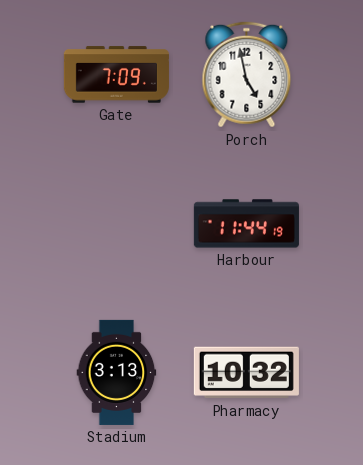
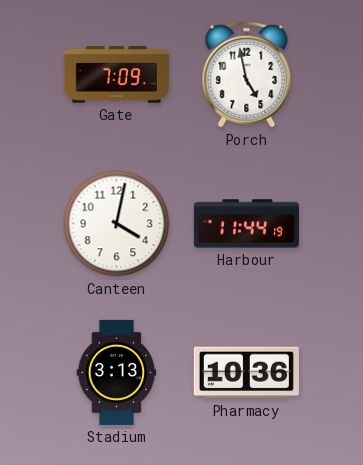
Canteen: none -> 4:02 (117, 224)
Pharmacy: 10:32 -> 10:36 (246, 373)
